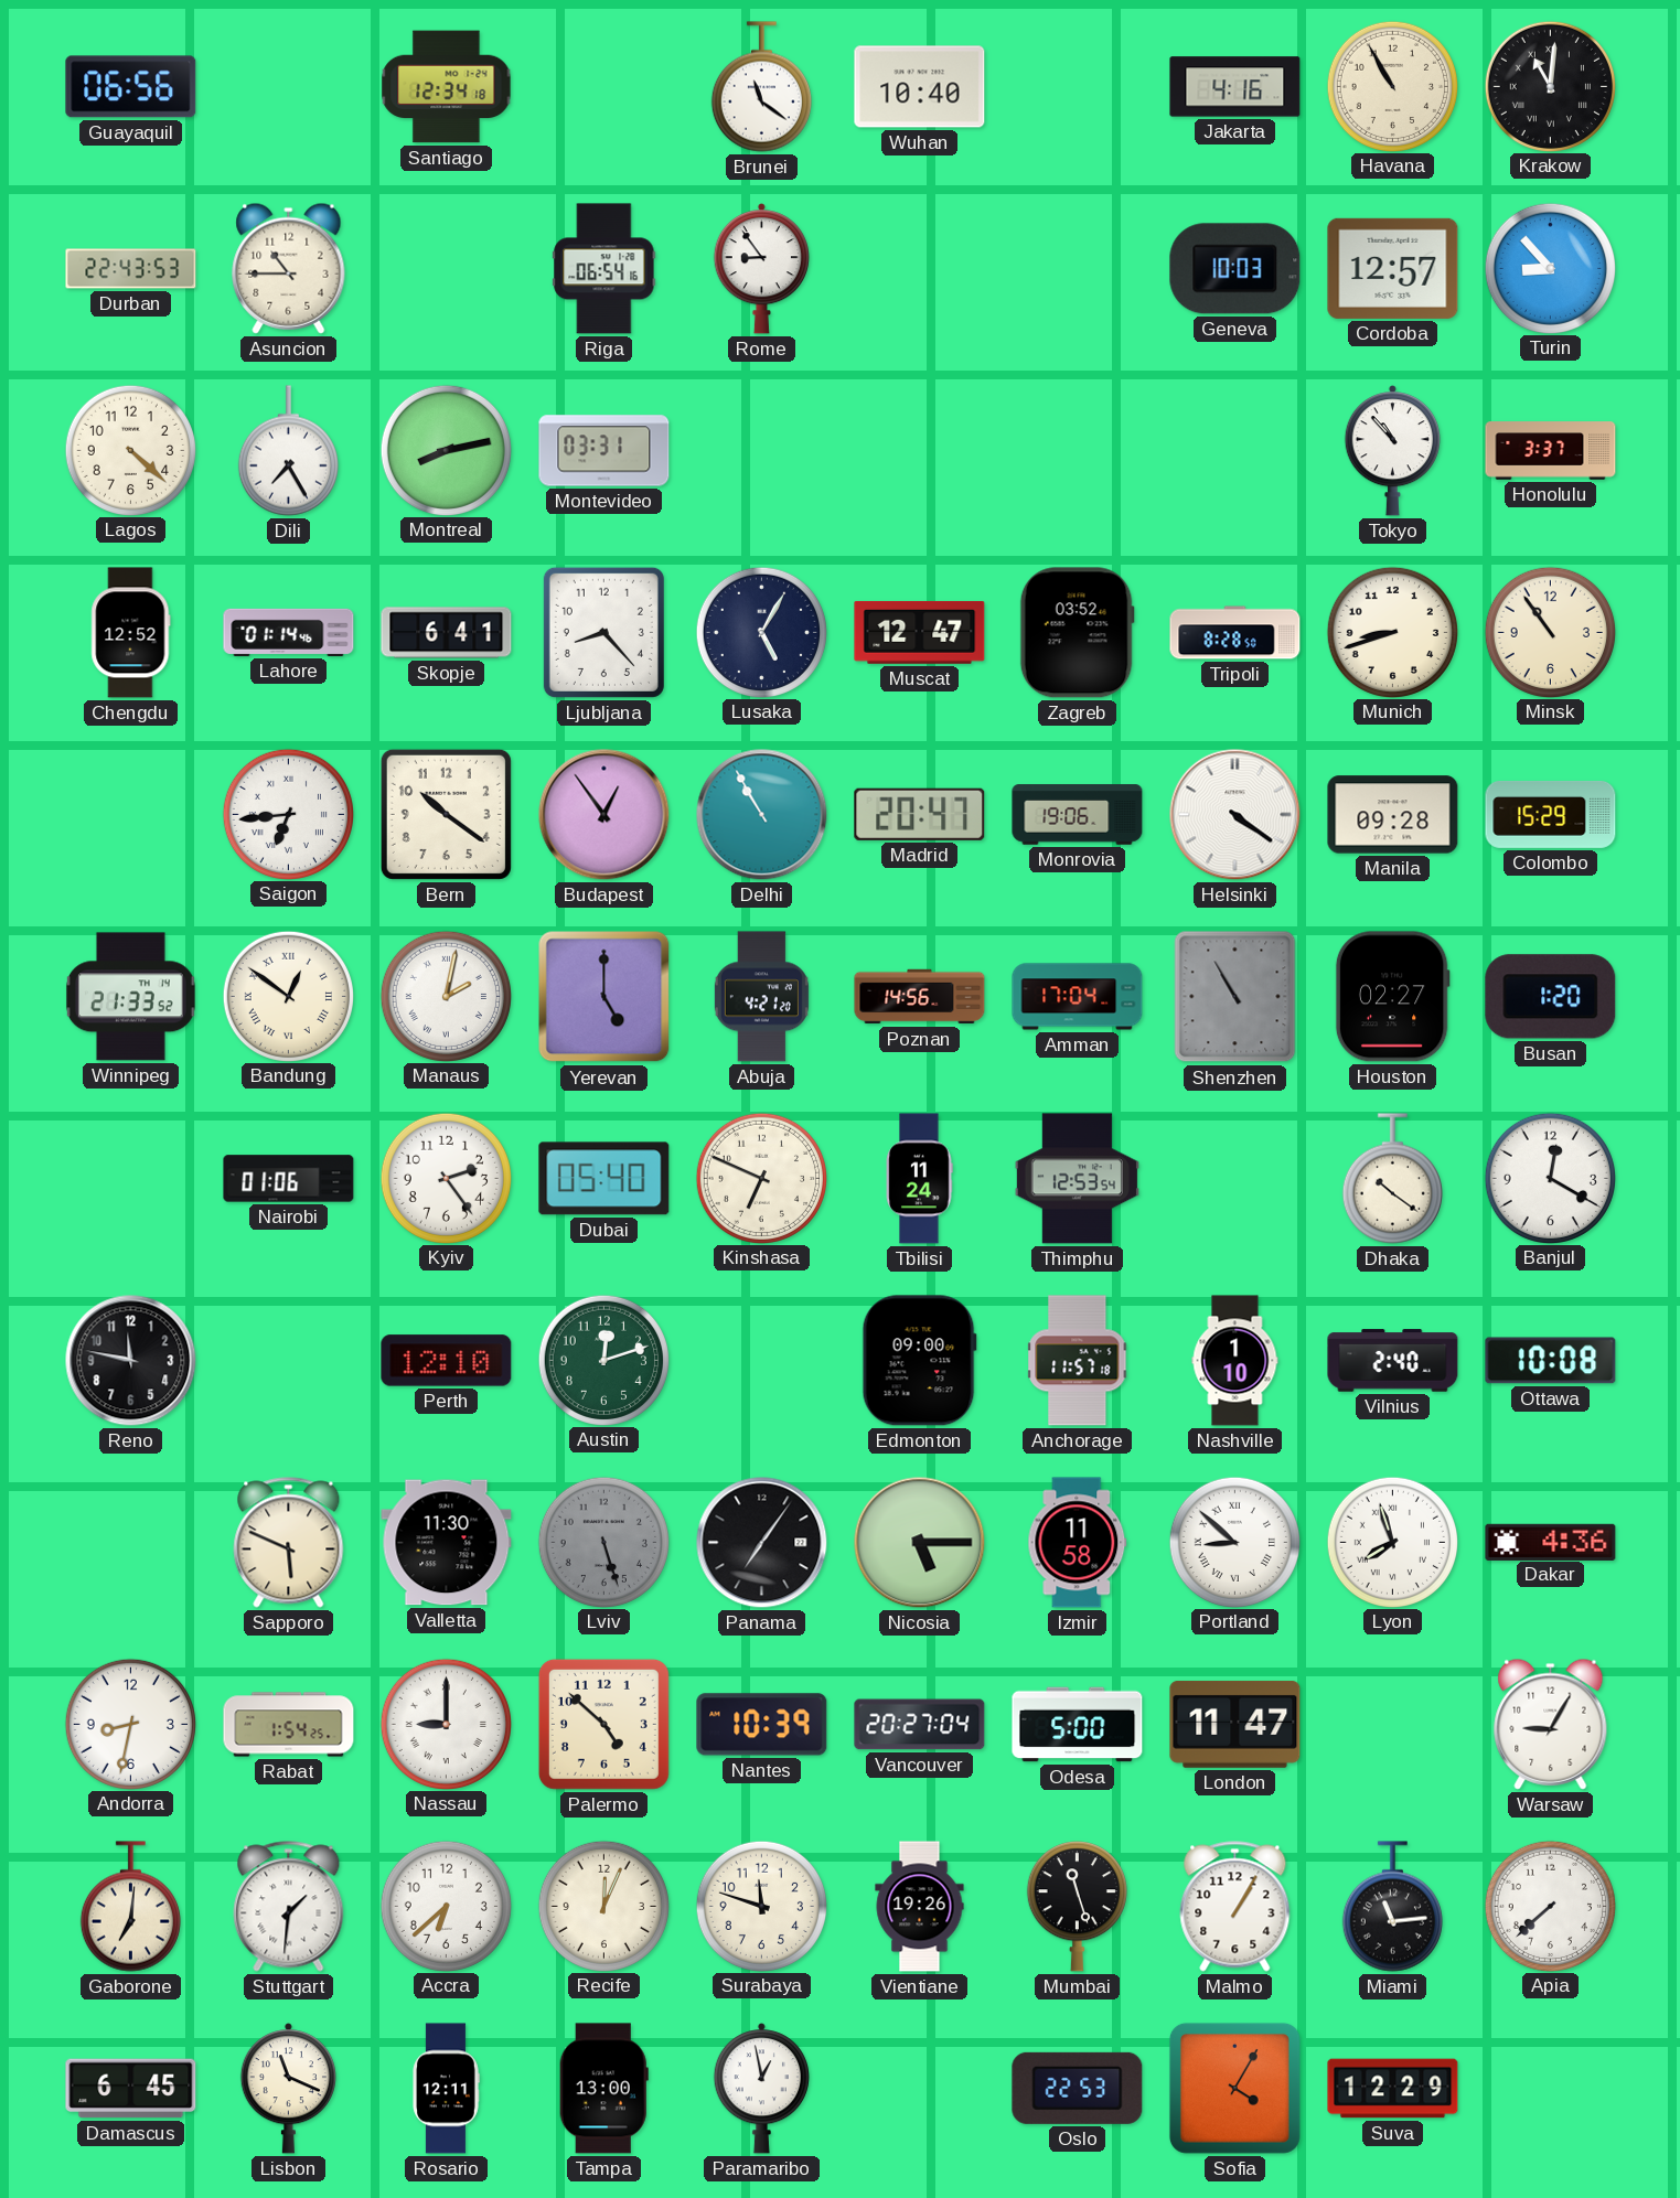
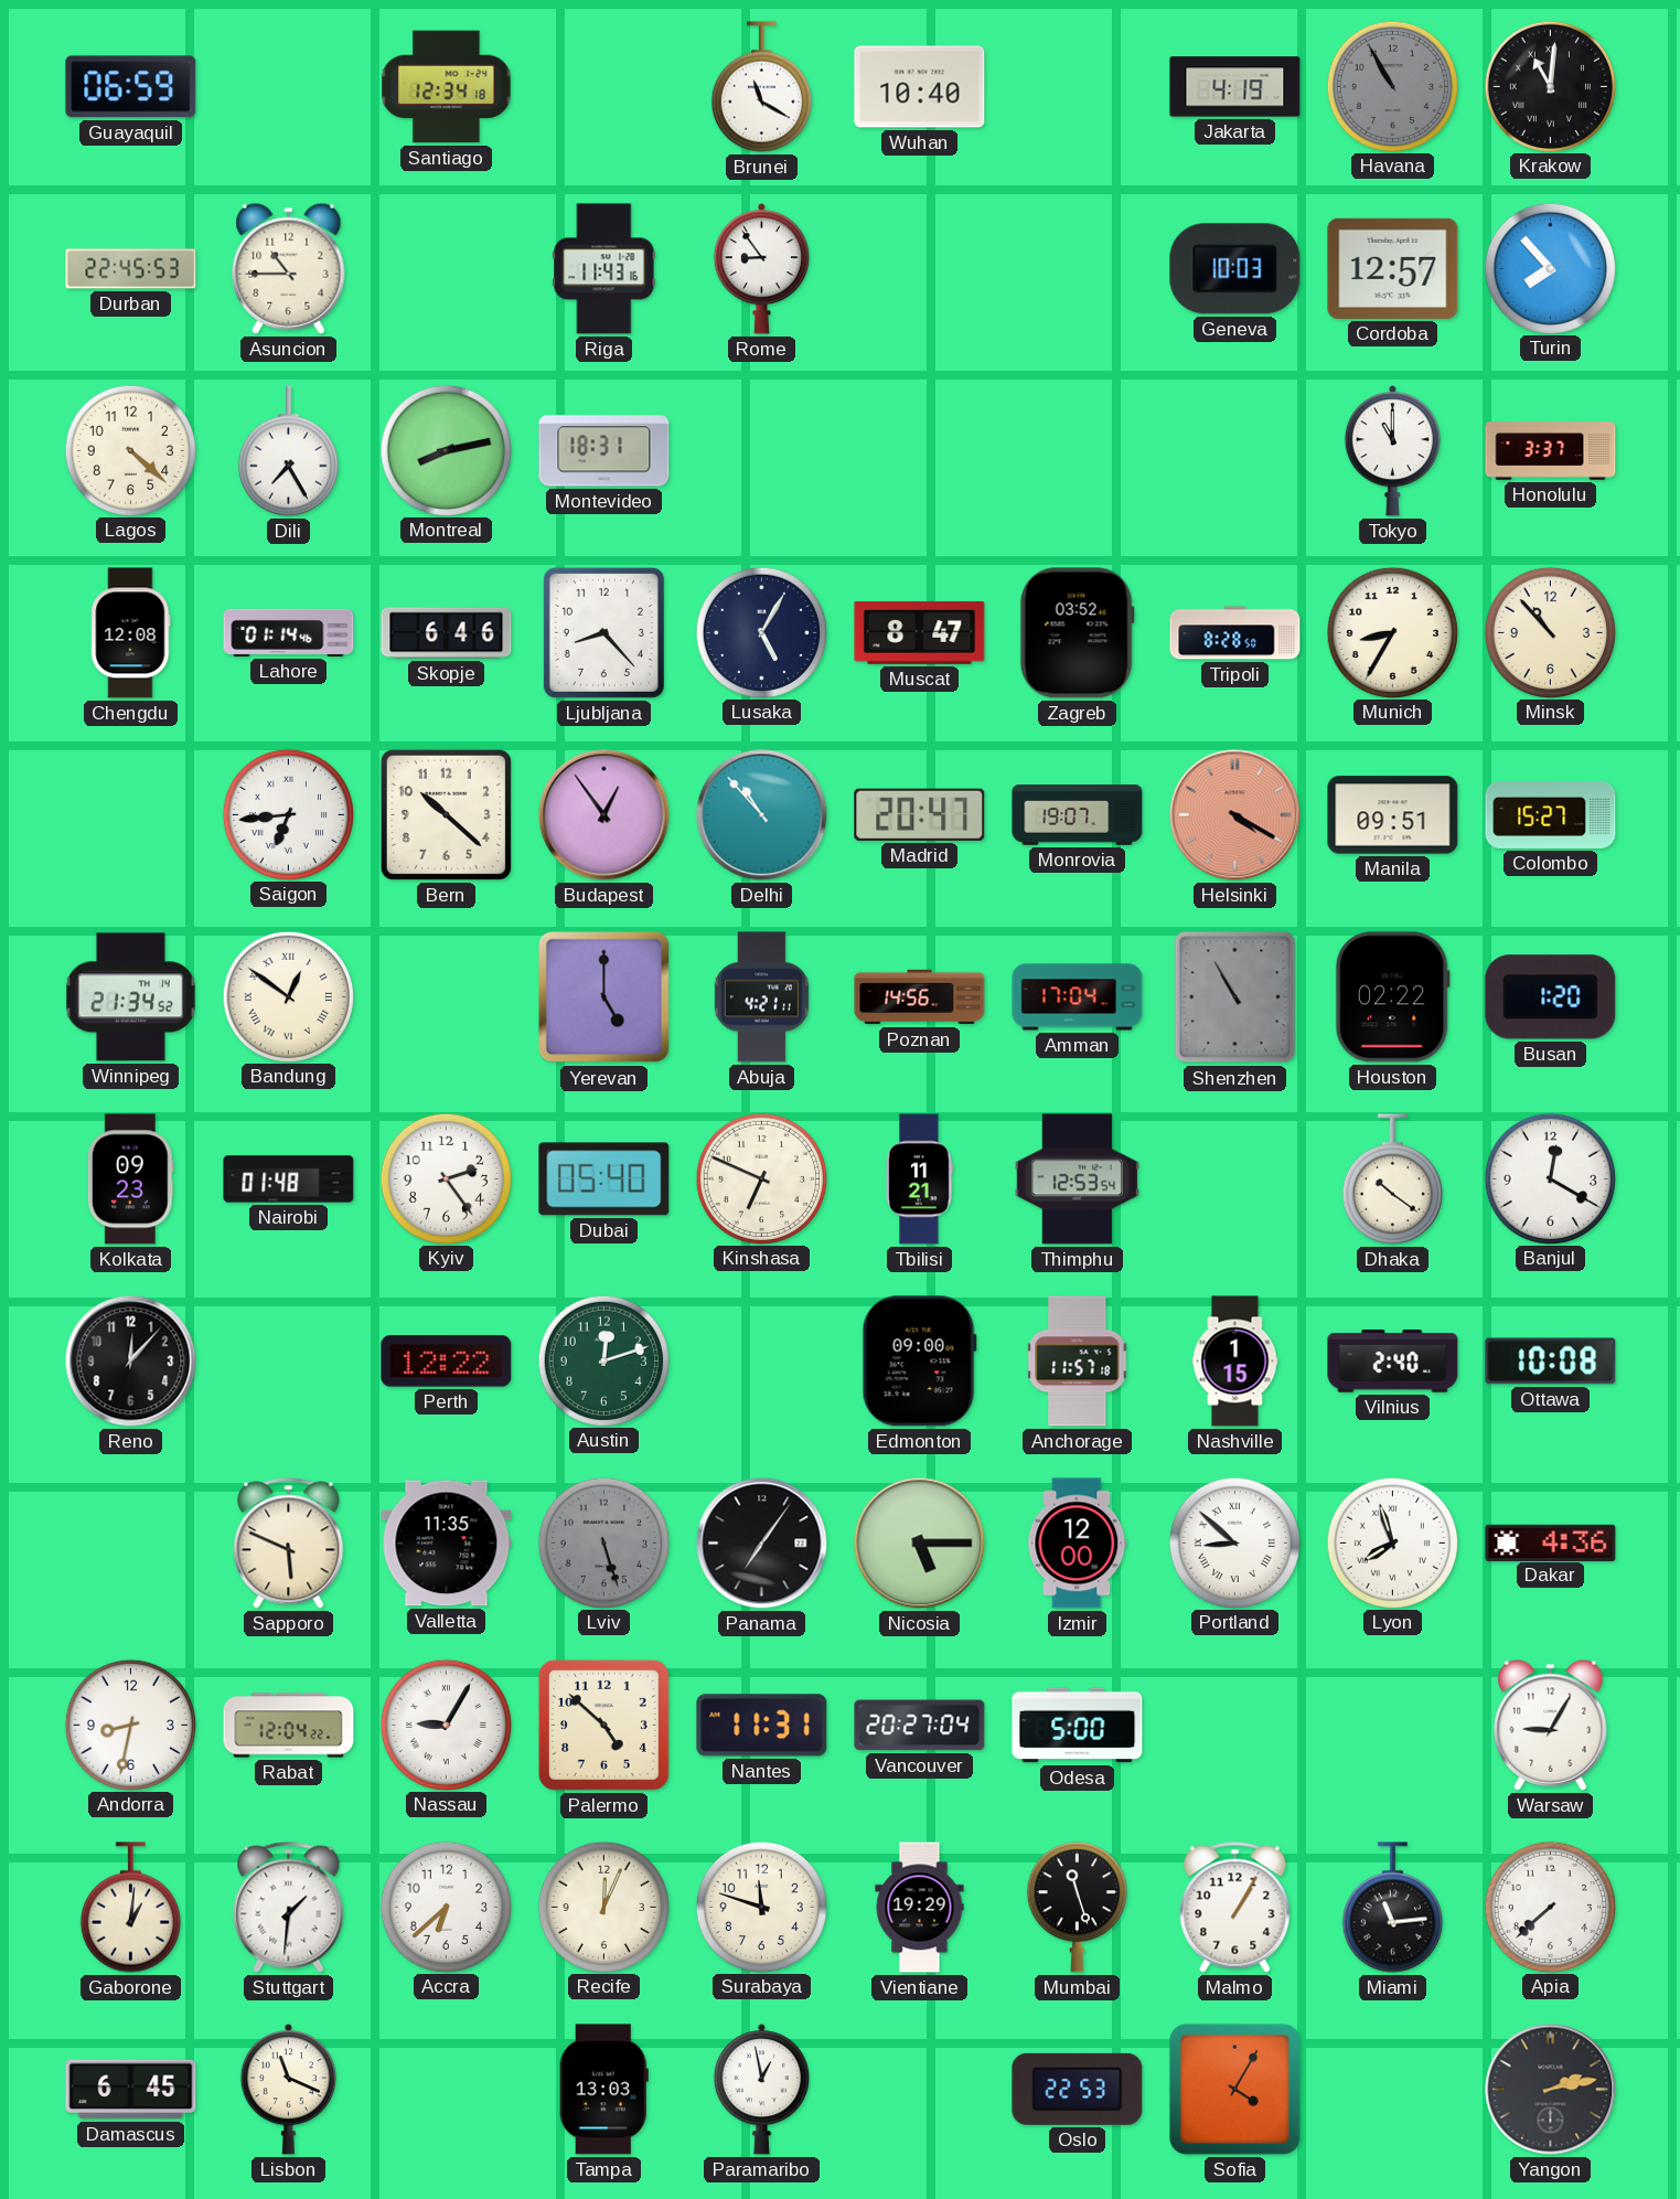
Guayaquil: 06:56 -> 06:59 (131, 87)
Brunei: 11:21 -> 11:20 (761, 87)
Jakarta: 4:16 -> 4:19 (1235, 87)
Havana dial: cream -> grey (1392, 86)
Durban: 22:43 -> 22:45 (131, 269)
Riga: 06:54 -> 11:43 (604, 269)
Turin: 8:53 -> 7:53 (1550, 268)
Montevideo: 03:31 -> 18:31 (604, 451)
Tokyo: 10:53 -> 11:00 (1392, 451)
Chengdu: 12:52 -> 12:08 (131, 633)
Skopje: 6:41 -> 6:46 (447, 633)
Muscat: 12:47 -> 8:47 (920, 632)
Munich: 8:42 -> 8:35 (1392, 632)
Minsk: 10:54 -> 10:53 (1550, 632)
Bern: 10:21 -> 10:22 (446, 814)
Delhi: 10:55 -> 10:53 (762, 815)
Monrovia: 19:06 -> 19:07 (1078, 815)
Helsinki: 4:21 -> 4:20 (1235, 815)
Helsinki dial: white -> salmon (1235, 815)
Manila: 09:28 -> 09:51 (1393, 815)
Colombo: 15:29 -> 15:27 (1551, 814)
Winnipeg: 21:33 -> 21:34 (130, 997)
Manaus: 2:02 -> none (446, 996)
Abuja: 4:21:20 -> 4:21:11 (761, 997)
Houston: 02:27 -> 02:22 (1392, 997)
Kolkata: none -> 09:23 (130, 1179)
Nairobi: 01:06 -> 01:48 (289, 1179)
Tbilisi: 11:24 -> 11:21 (919, 1179)
Reno: 11:47 -> 12:07 (131, 1362)
Perth: 12:10 -> 12:22 (447, 1362)
Nashville: 1:10 -> 1:15 (1235, 1362)
Valletta: 11:30 -> 11:35 (447, 1544)
Izmir: 11:58 -> 12:00 (1078, 1544)
Rabat: 1:54 -> 12:04 (289, 1726)
Nassau: 9:00 -> 9:05 (446, 1725)
Nantes: 10:39 -> 11:31 (762, 1726)
London: 11:47 -> none (1235, 1724)
Gaborone: 7:01 -> 1:01 (130, 1908)
Vientiane: 19:26 -> 19:29 (920, 1908)
Rosario: 12:11 -> none (446, 2089)
Tampa: 13:00 -> 13:03 (603, 2090)
Suva: 12:29 -> none (1393, 2089)
Yangon: none -> 2:13 (1551, 2090)
